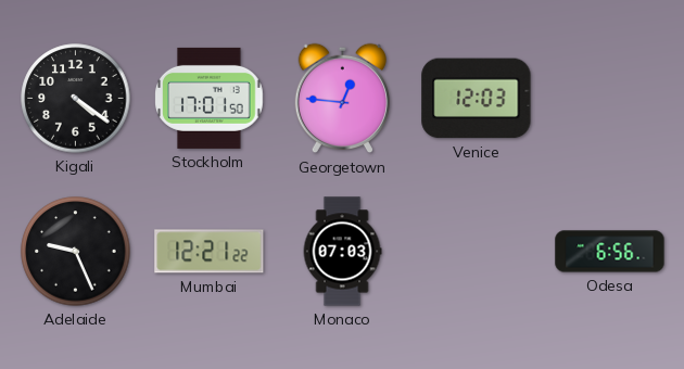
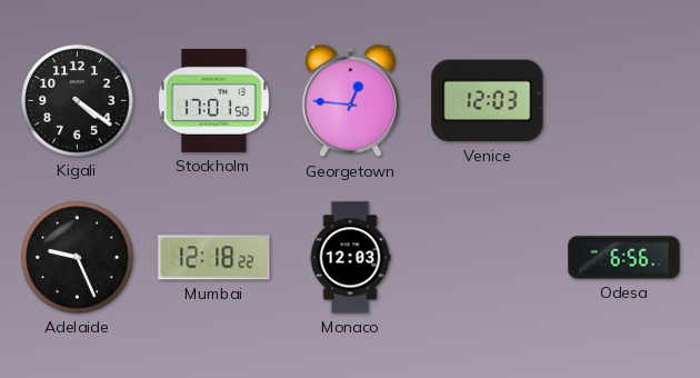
Mumbai: 12:21 -> 12:18 (214, 258)
Monaco: 07:03 -> 12:03 (350, 258)
